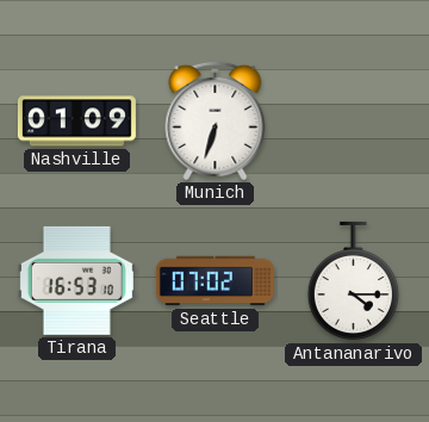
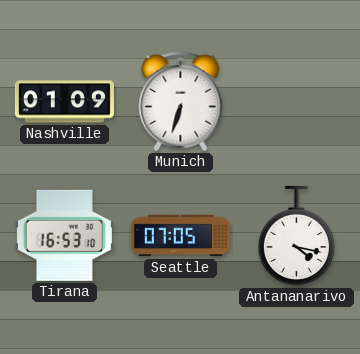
Seattle: 07:02 -> 07:05 (180, 236)
Antananarivo: 4:15 -> 4:17 (296, 236)
